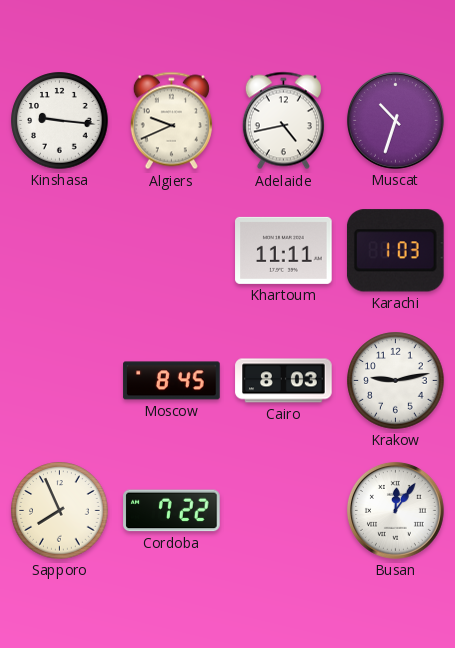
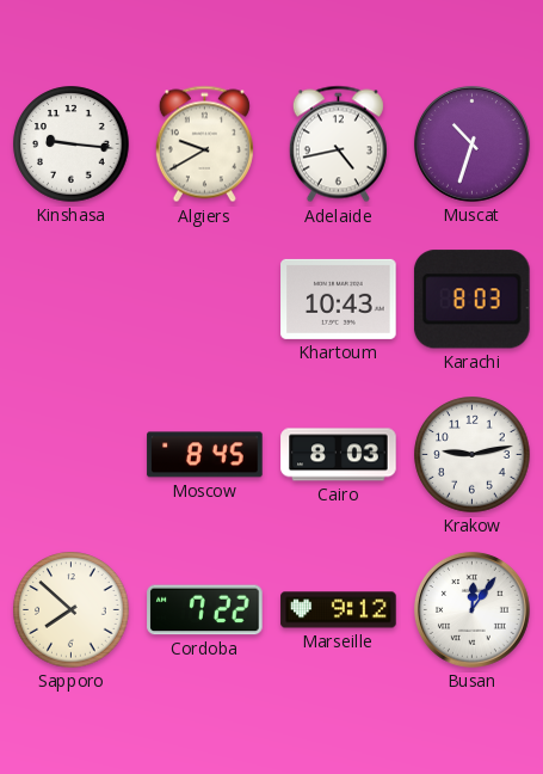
Algiers: 9:41 -> 9:40 (204, 145)
Khartoum: 11:11 -> 10:43 (339, 299)
Karachi: 1:03 -> 8:03 (471, 300)
Sapporo: 7:56 -> 7:52 (72, 610)
Marseille: none -> 9:12 (339, 610)
